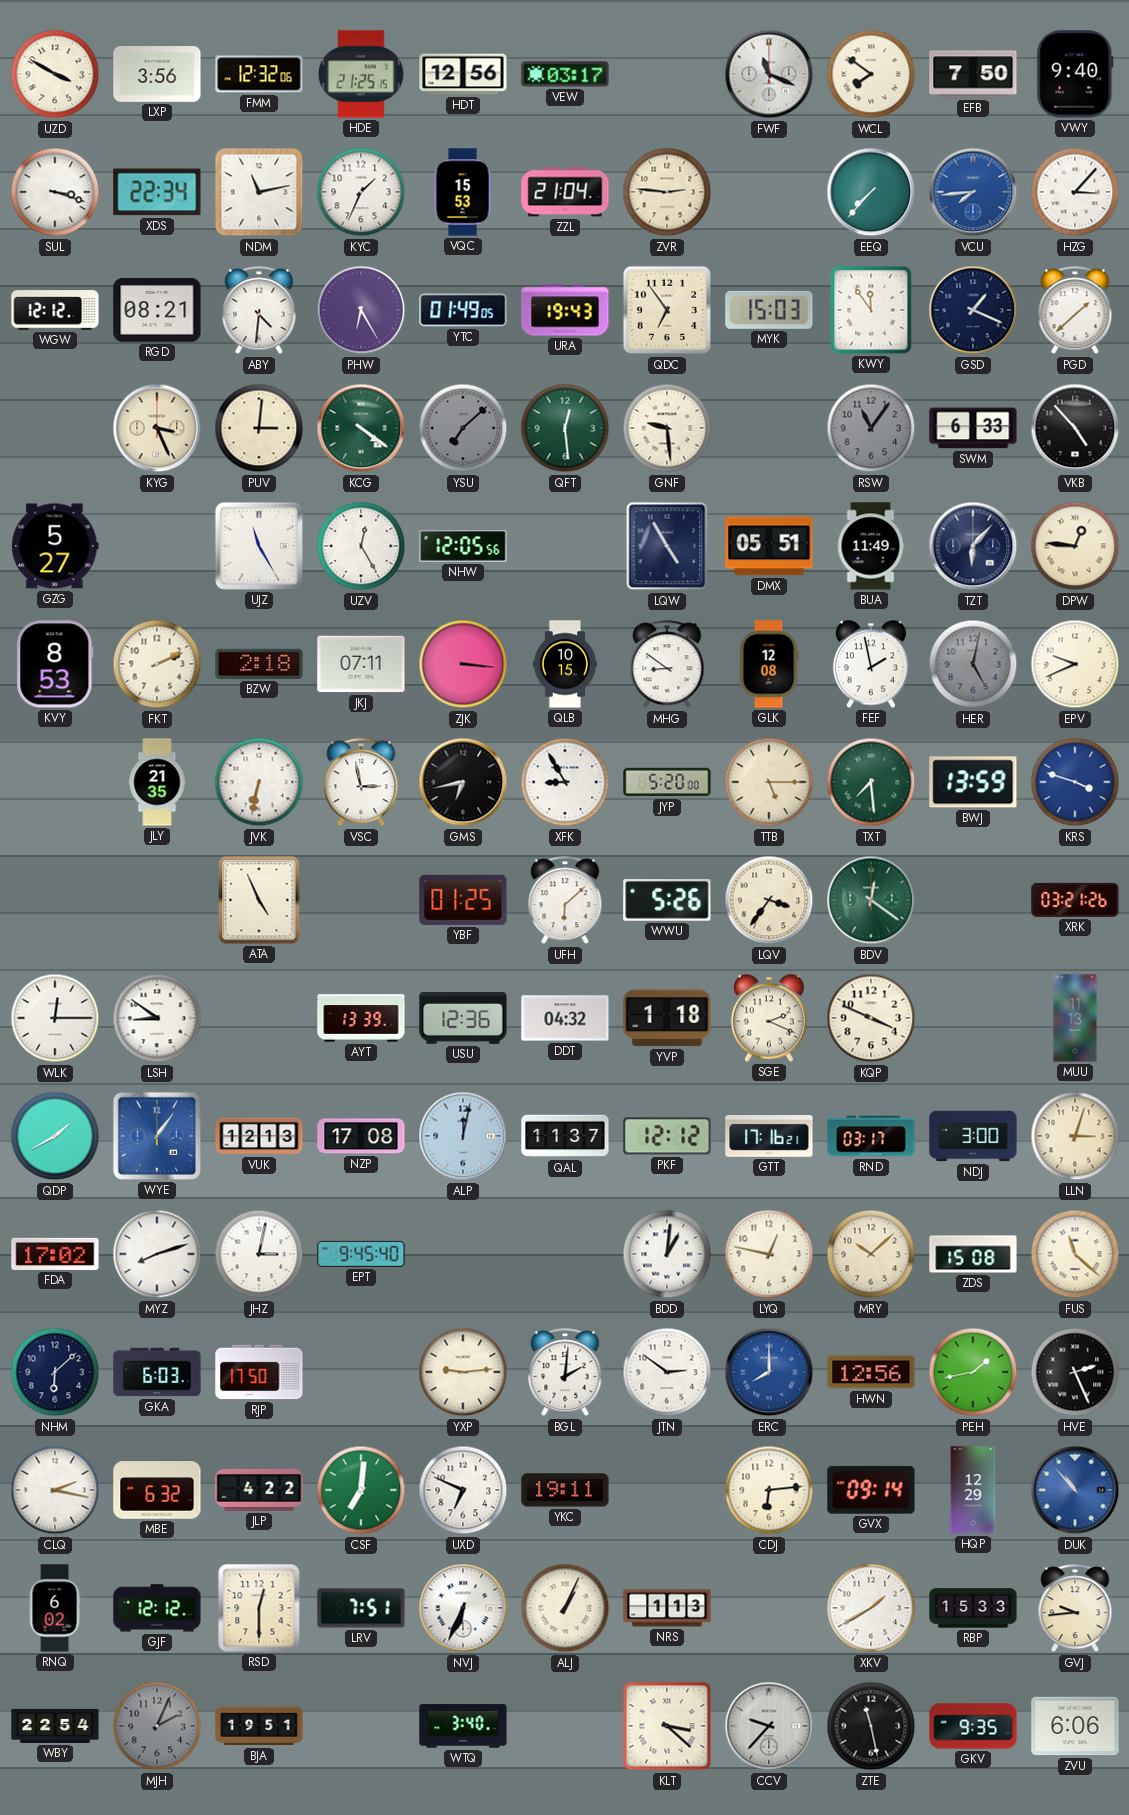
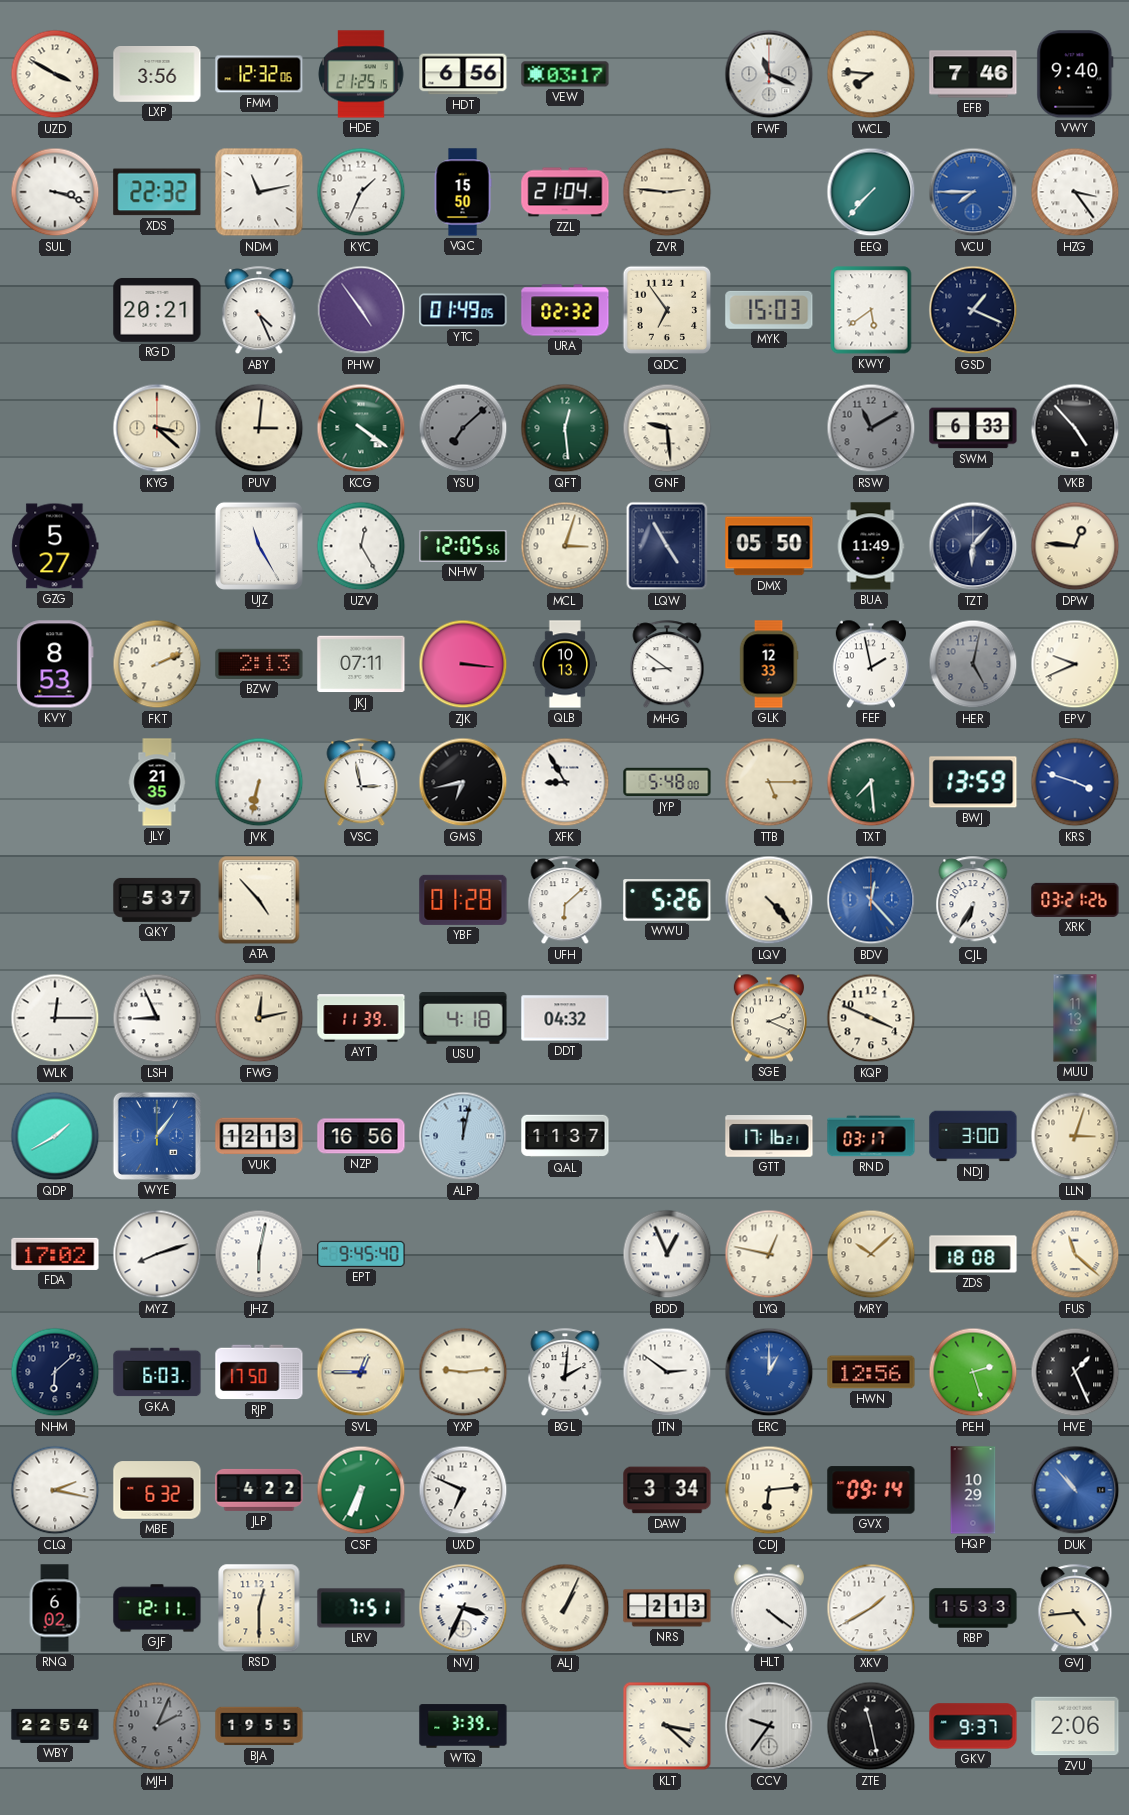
HDT: 12:56 -> 6:56 (463, 74)
WCL: 7:51 -> 7:46 (871, 74)
EFB: 7:50 -> 7:46 (973, 74)
XDS: 22:34 -> 22:32 (157, 192)
VQC: 15:53 -> 15:50 (463, 192)
VCU: 7:44 -> 7:45 (973, 192)
HZG: 3:07 -> 3:24 (1075, 192)
WGW: 12:12 -> none (55, 310)
RGD: 08:21 -> 20:21 (157, 310)
ABY: 4:31 -> 4:26 (259, 311)
PHW: 6:25 -> 4:54 (361, 310)
URA: 19:43 -> 02:32 (565, 310)
KWY: 11:54 -> 5:39 (871, 310)
PGD: 1:38 -> none (1075, 311)
KYG: 3:26 -> 3:22 (157, 428)
RSW: 11:06 -> 11:10 (871, 428)
MCL: none -> 3:03 (565, 546)
DMX: 05:51 -> 05:50 (769, 546)
BZW: 2:18 -> 2:13 (259, 664)
QLB: 10:15 -> 10:13 (565, 664)
GLK: 12:08 -> 12:33 (769, 664)
JYP: 5:20 -> 5:48 (667, 782)
QKY: none -> 5:37 (157, 900)
ATA: 4:56 -> 4:53 (259, 900)
YBF: 01:25 -> 01:28 (463, 900)
LQV: 3:36 -> 4:23 (769, 900)
BDV: 12:21 -> 12:23 (871, 900)
BDV dial: green -> blue (871, 900)
CJL: none -> 6:35 (973, 901)
LSH: 8:51 -> 8:56 (157, 1018)
FWG: none -> 12:13 (259, 1018)
AYT: 13:39 -> 11:39 (361, 1018)
USU: 12:36 -> 4:18 (463, 1018)
YVP: 1:18 -> none (667, 1018)
NZP: 17:08 -> 16:56 (361, 1136)
PKF: 12:12 -> none (667, 1136)
JHZ: 3:02 -> 6:02 (259, 1254)
BDD: 1:01 -> 12:56 (667, 1254)
ZDS: 15:08 -> 18:08 (973, 1254)
SVL: none -> 12:45 (361, 1372)
ERC: 8:00 -> 1:00 (769, 1372)
PEH: 1:43 -> 2:27 (973, 1372)
HVE: 2:26 -> 1:26 (1075, 1372)
CSF: 7:01 -> 6:34 (361, 1490)
YKC: 19:11 -> none (565, 1490)
DAW: none -> 3:34 (667, 1490)
HQP: 12:29 -> 10:29 (973, 1490)
GJF: 12:12 -> 12:11 (157, 1608)
NVJ: 6:34 -> 3:34 (463, 1608)
NRS: 1:13 -> 2:13 (667, 1608)
HLT: none -> 4:21 (769, 1608)
GVJ: 9:44 -> 4:44 (1075, 1609)
BJA: 19:51 -> 19:55 (259, 1726)
WTQ: 3:40 -> 3:39 (463, 1726)
CCV: 9:37 -> 9:36 (769, 1726)
GKV: 9:35 -> 9:37 (973, 1726)
ZVU: 6:06 -> 2:06 (1075, 1726)
